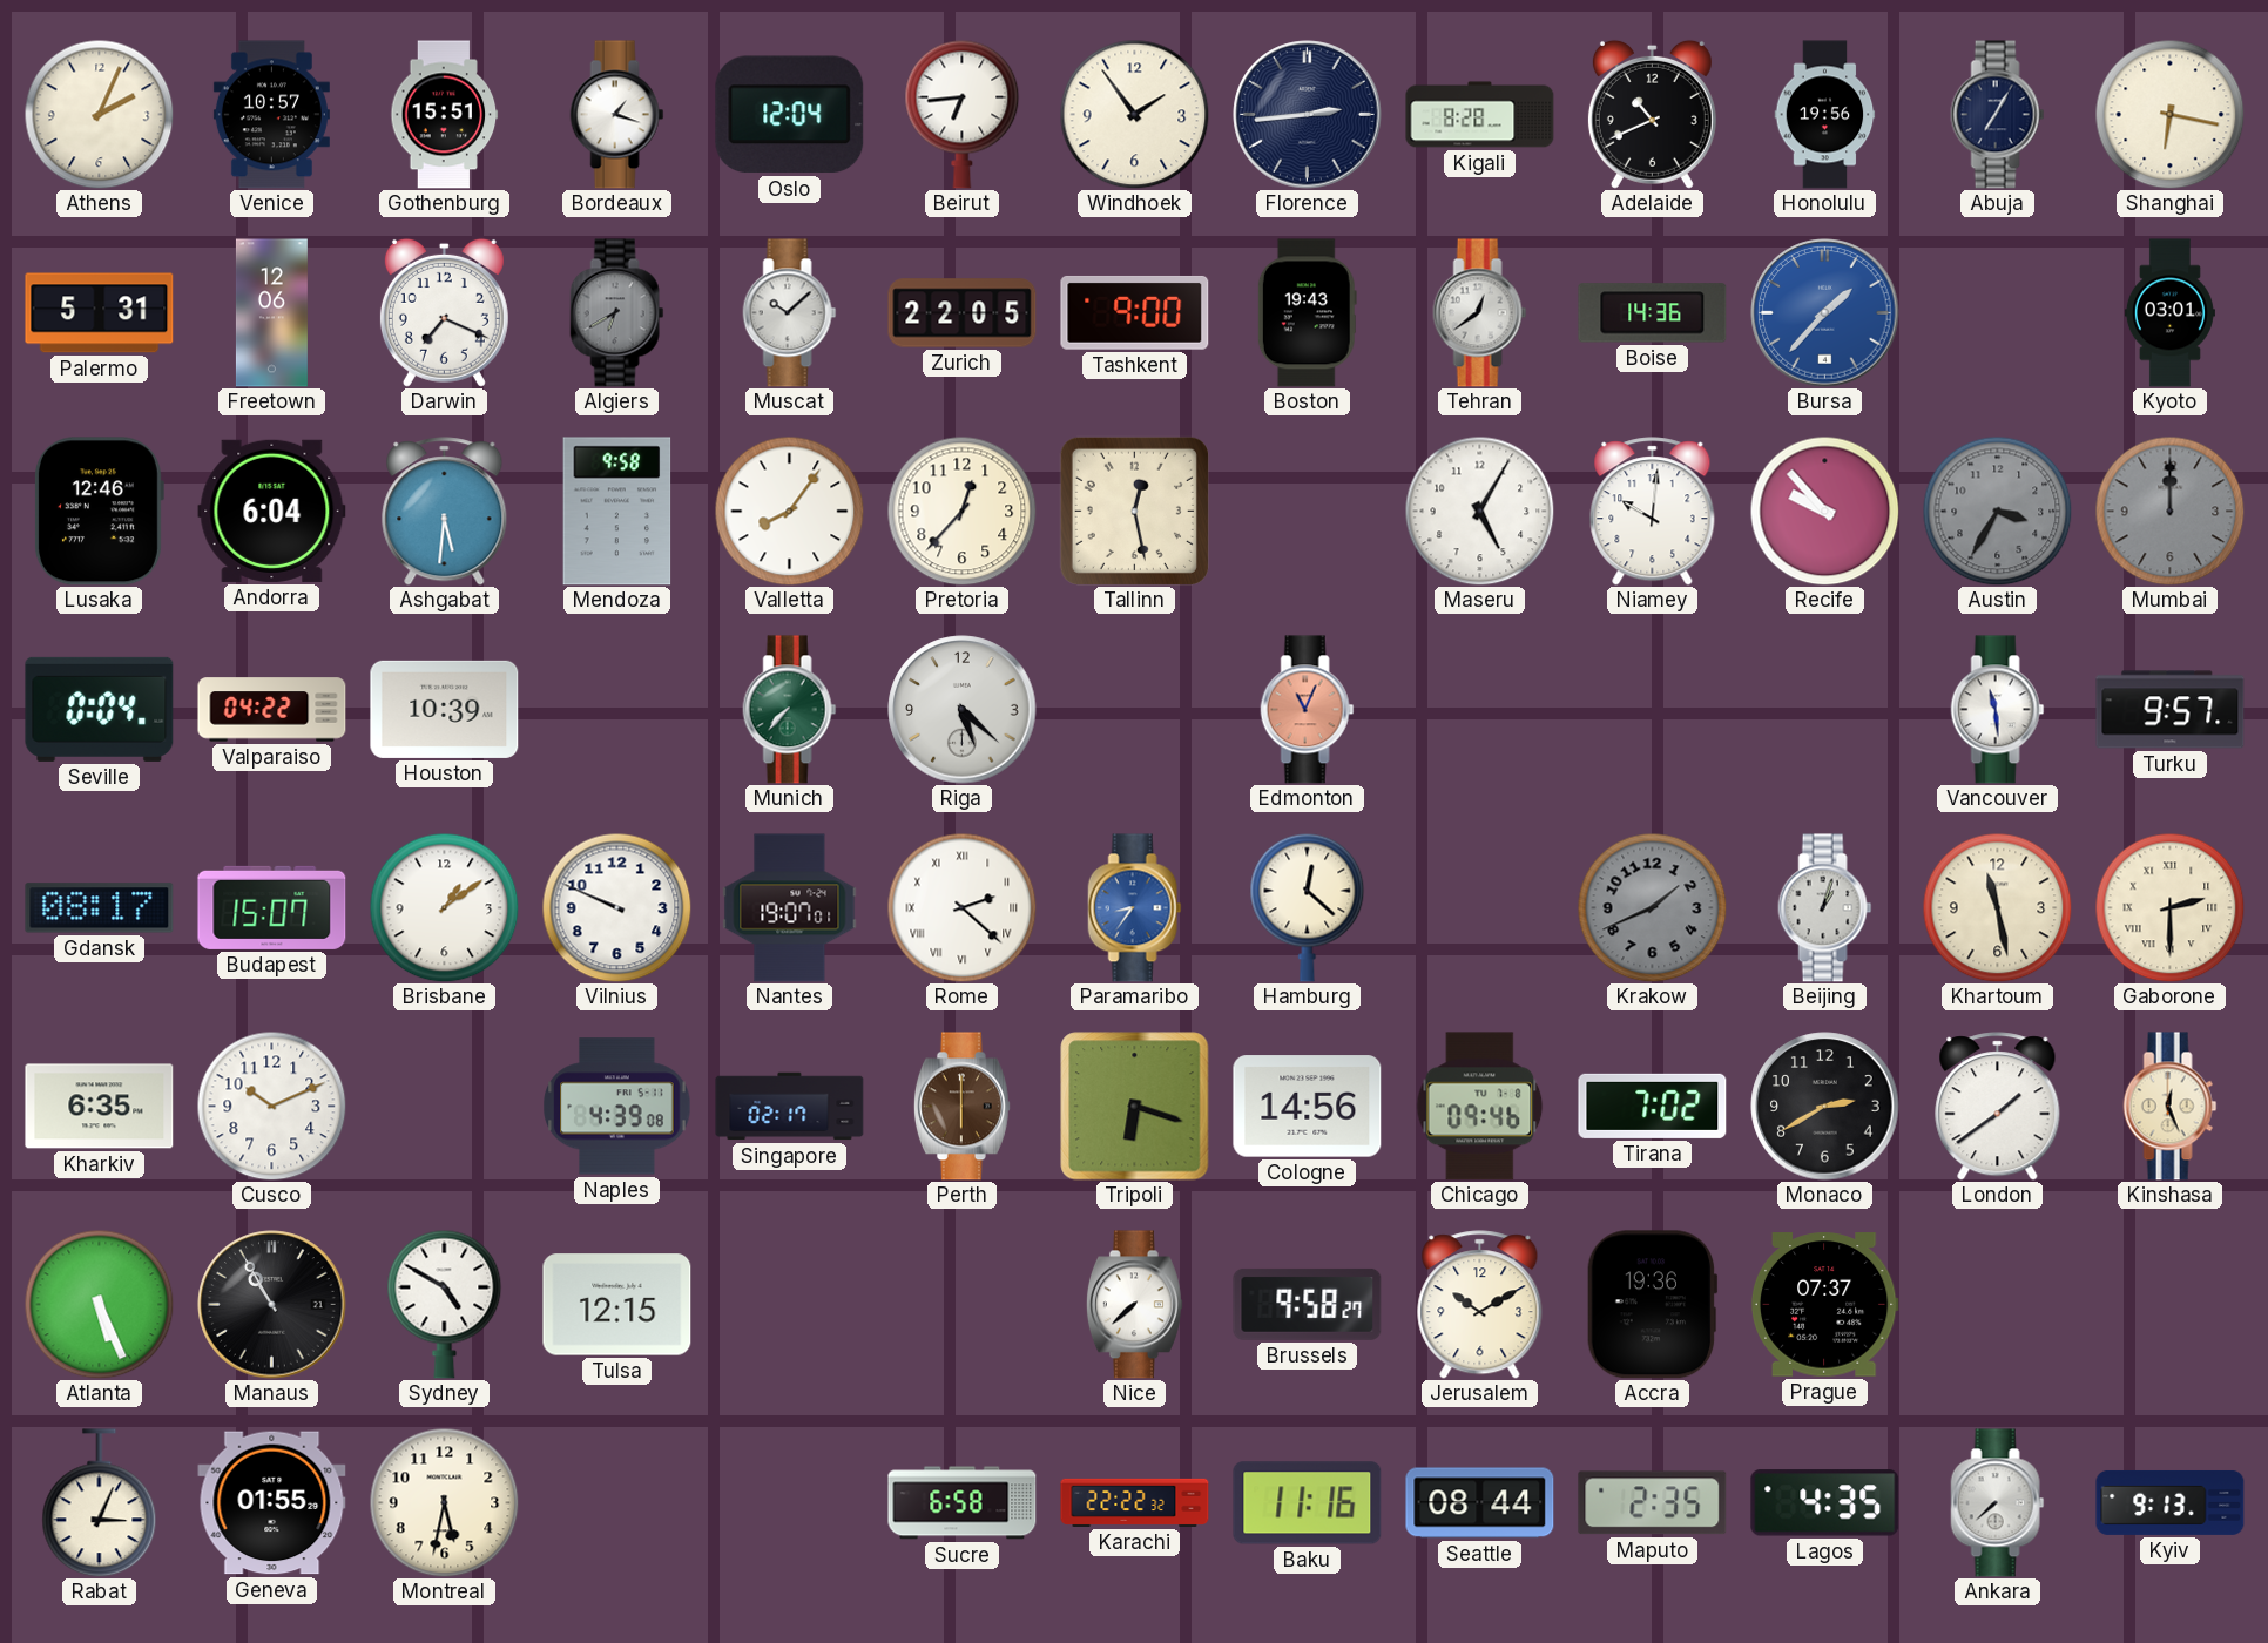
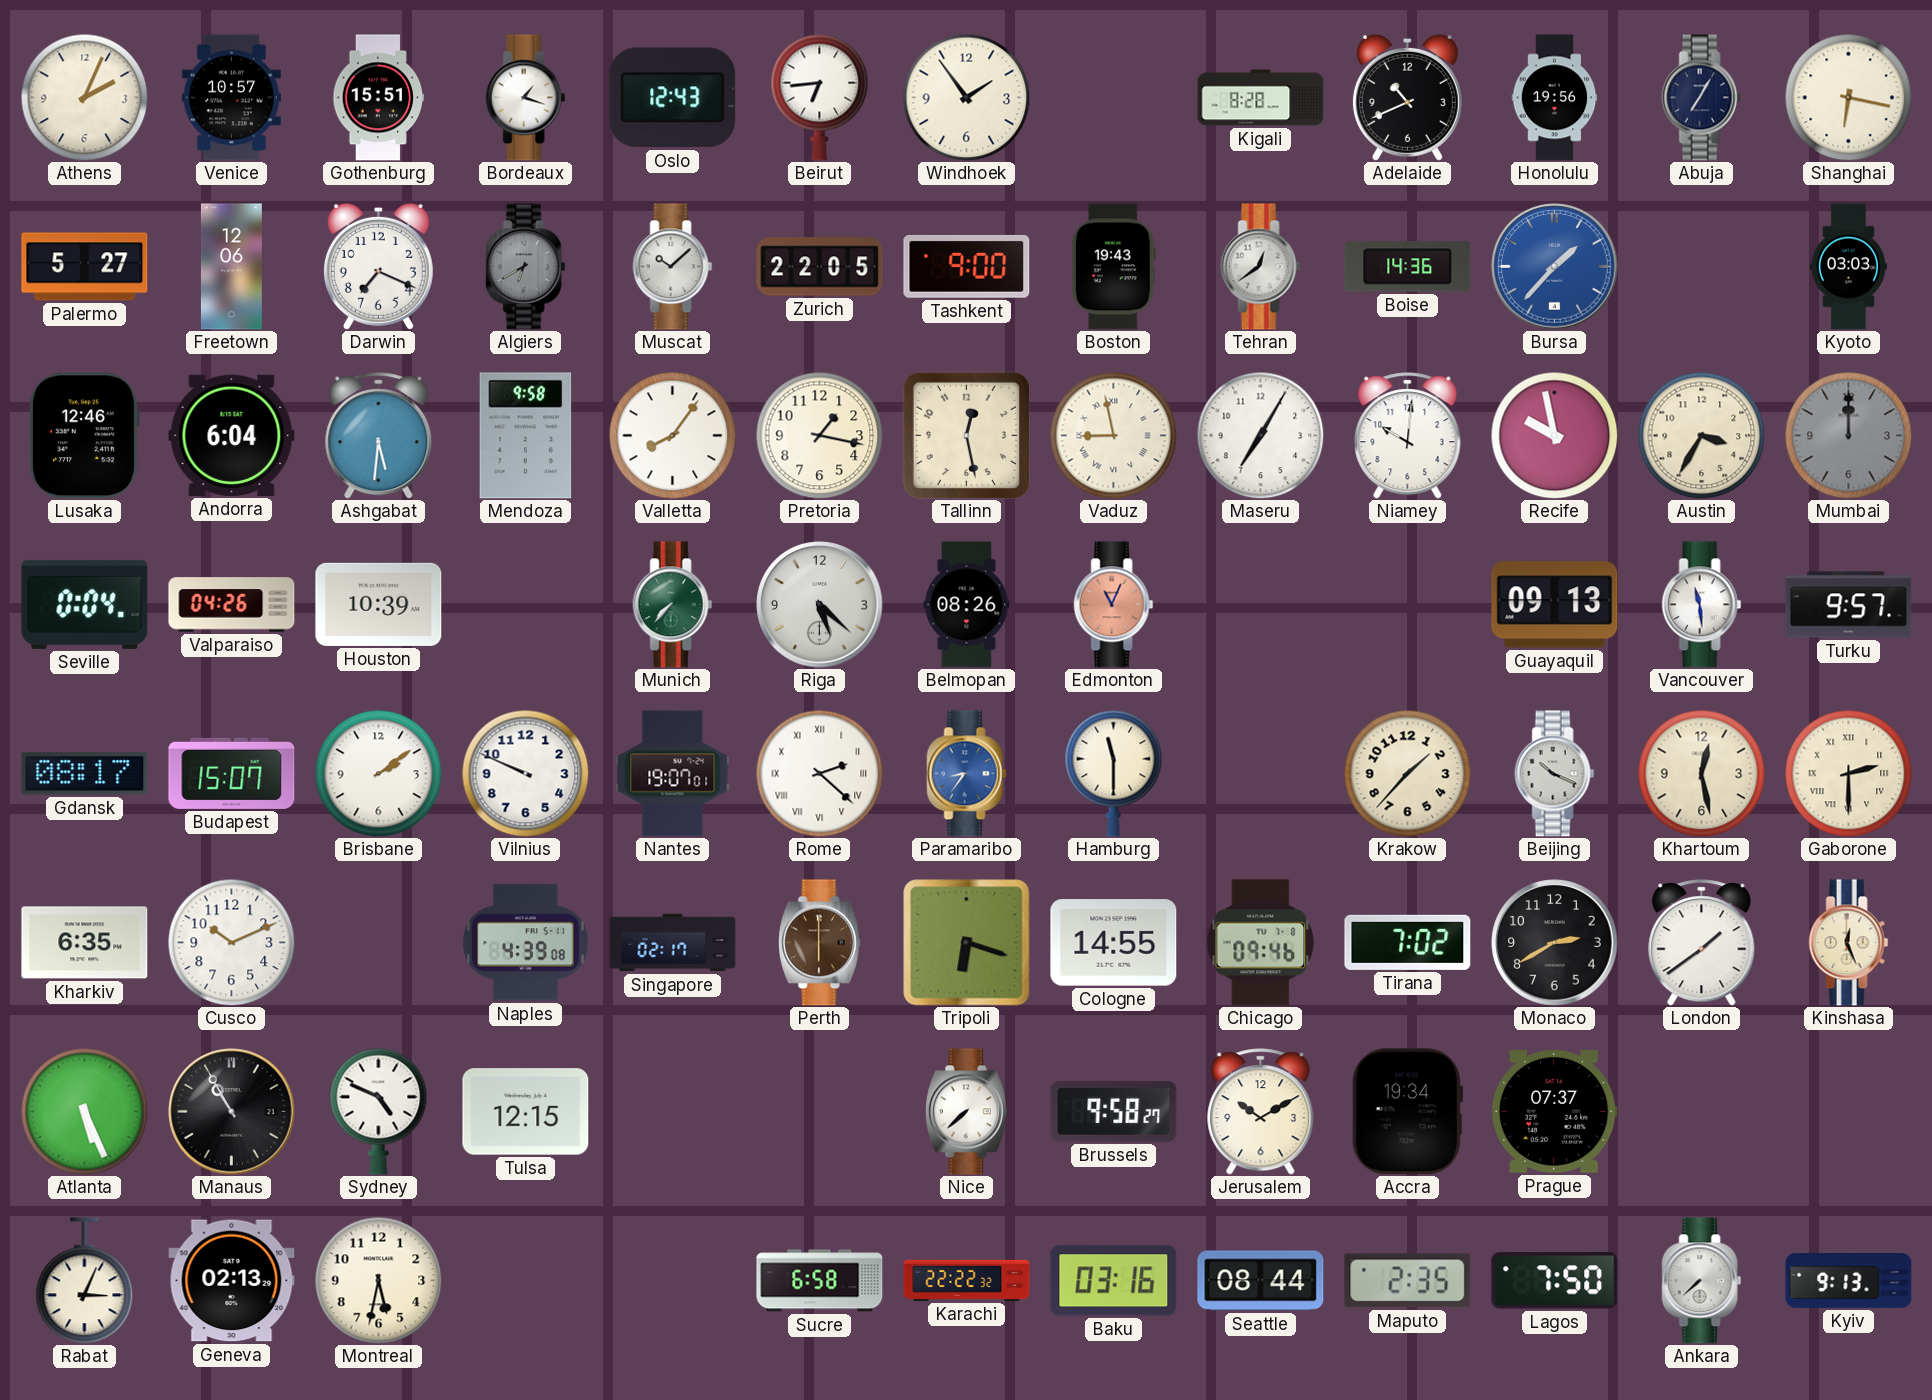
Oslo: 12:04 -> 12:43 (673, 98)
Florence: 2:44 -> none (1308, 115)
Palermo: 5:31 -> 5:27 (85, 267)
Kyoto: 03:01 -> 03:03 (1848, 267)
Pretoria: 12:37 -> 1:17 (819, 435)
Vaduz: none -> 8:58 (1113, 435)
Maseru: 5:05 -> 7:05 (1260, 435)
Recife: 9:53 -> 9:58 (1554, 435)
Austin dial: grey -> cream (1701, 435)
Valparaiso: 04:22 -> 04:26 (232, 605)
Belmopan: none -> 08:26 (967, 605)
Guayaquil: none -> 09:13 (1555, 605)
Brisbane: 1:09 -> 2:09 (378, 773)
Hamburg: 12:22 -> 11:30 (1114, 773)
Krakow: 1:41 -> 1:37 (1407, 773)
Krakow dial: grey -> cream (1407, 773)
Beijing: 1:03 -> 10:19 (1555, 774)
Khartoum: 11:28 -> 12:28 (1701, 773)
Cologne: 14:56 -> 14:55 (1114, 943)
Sydney: 4:50 -> 4:49 (379, 1111)
Accra: 19:36 -> 19:34 (1407, 1112)
Geneva: 01:55 -> 02:13 (232, 1281)
Baku: 11:16 -> 03:16 (1114, 1281)
Lagos: 4:35 -> 7:50 (1555, 1281)
